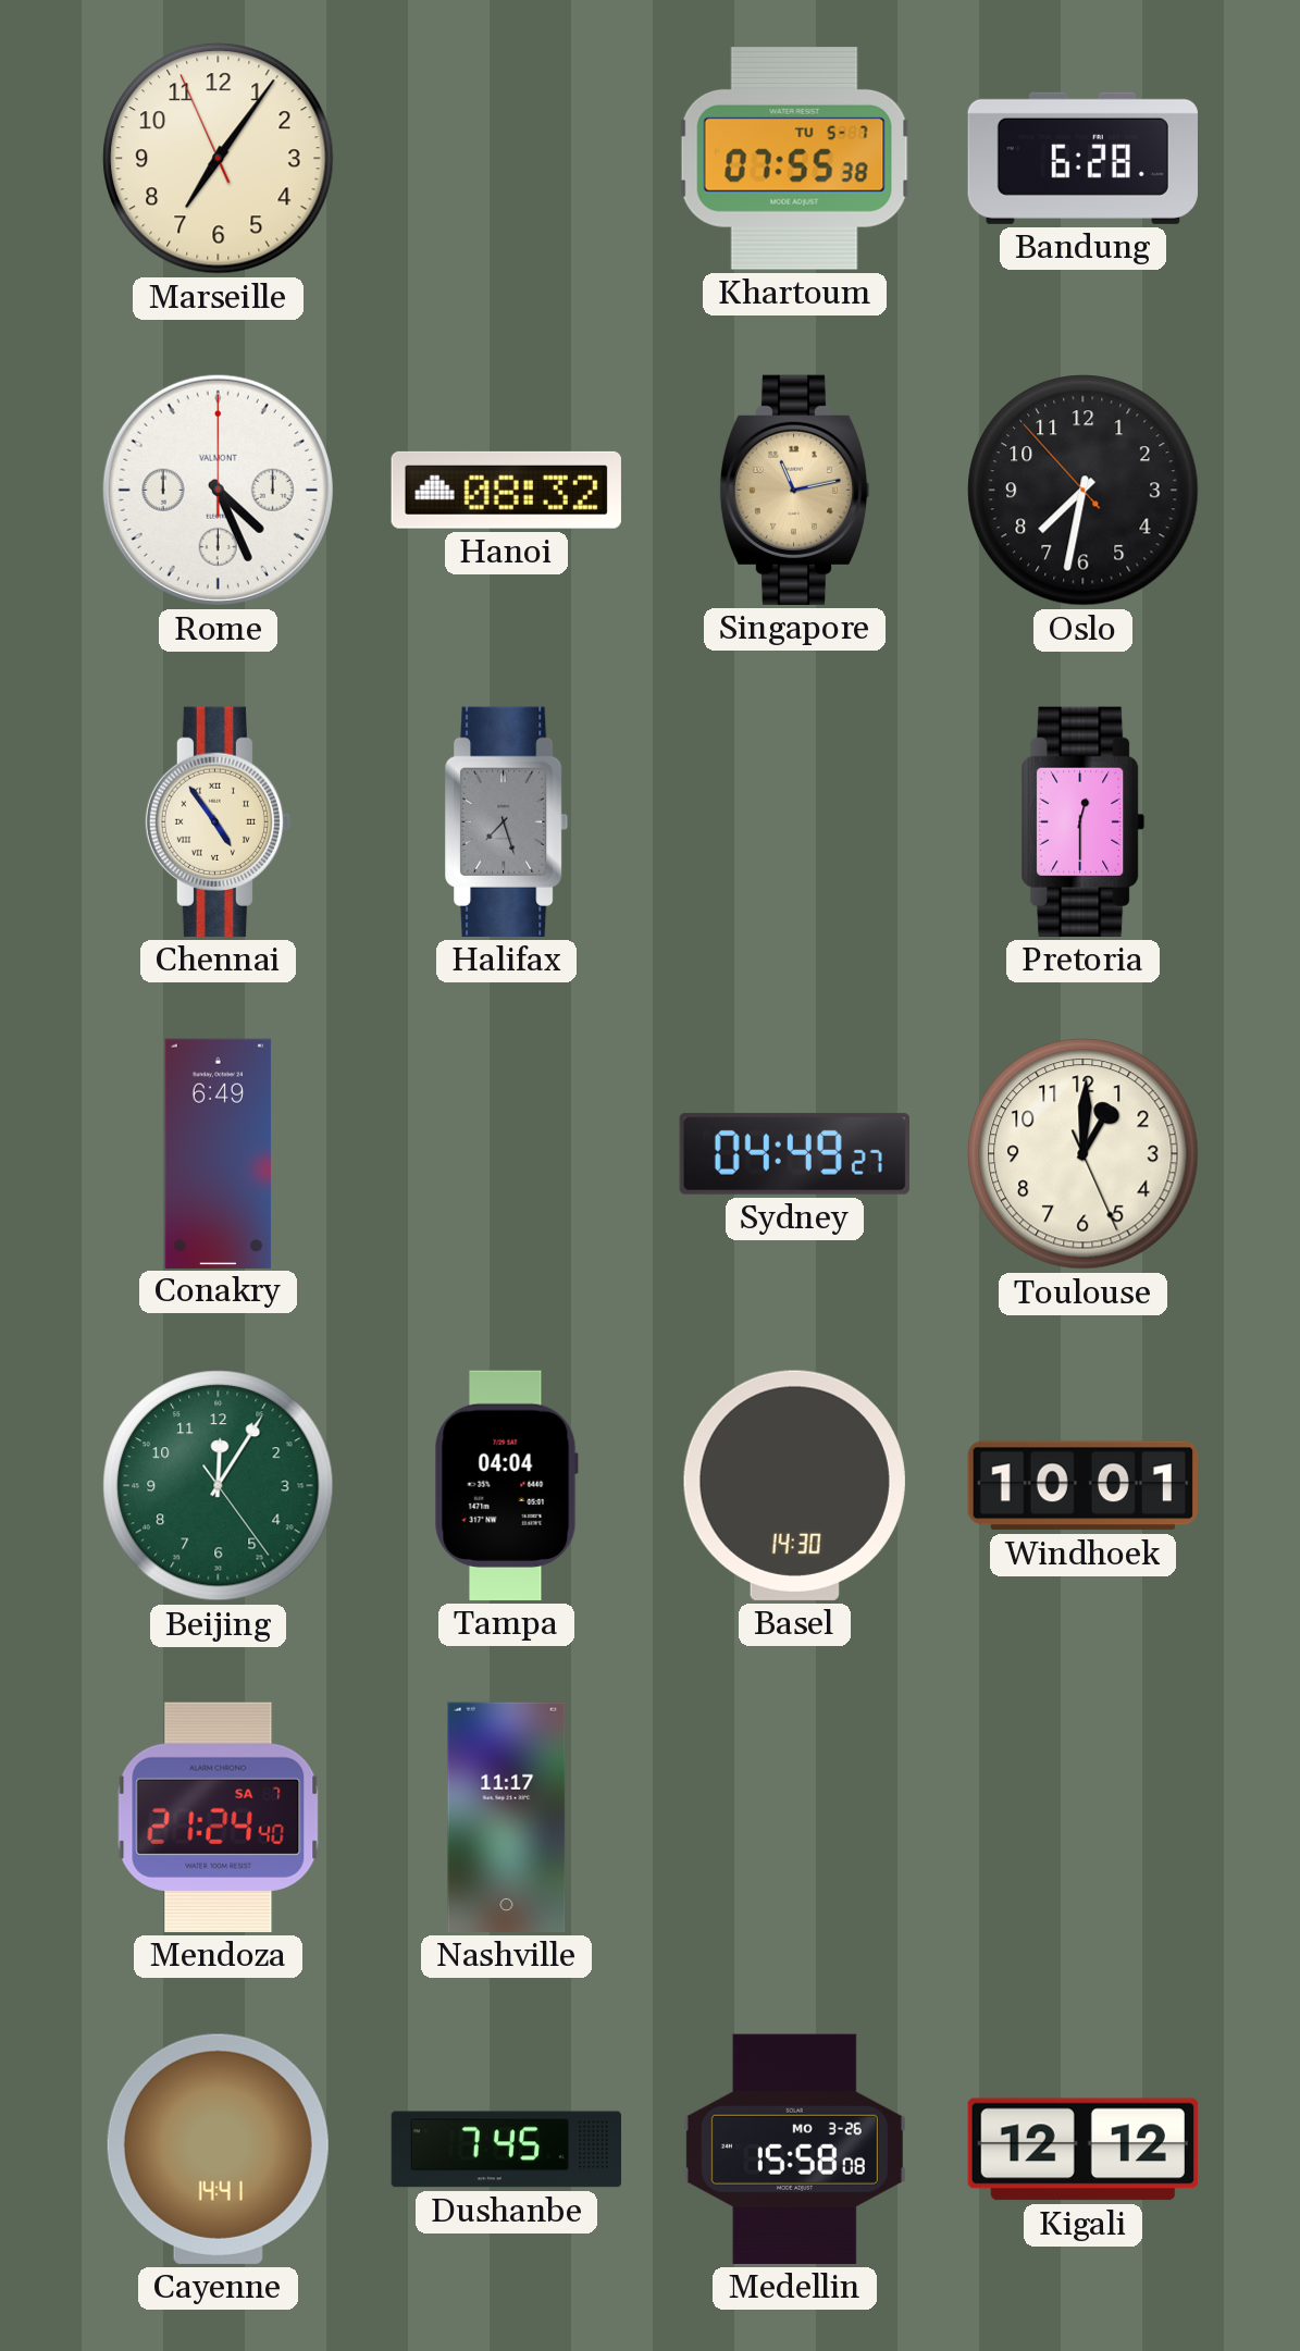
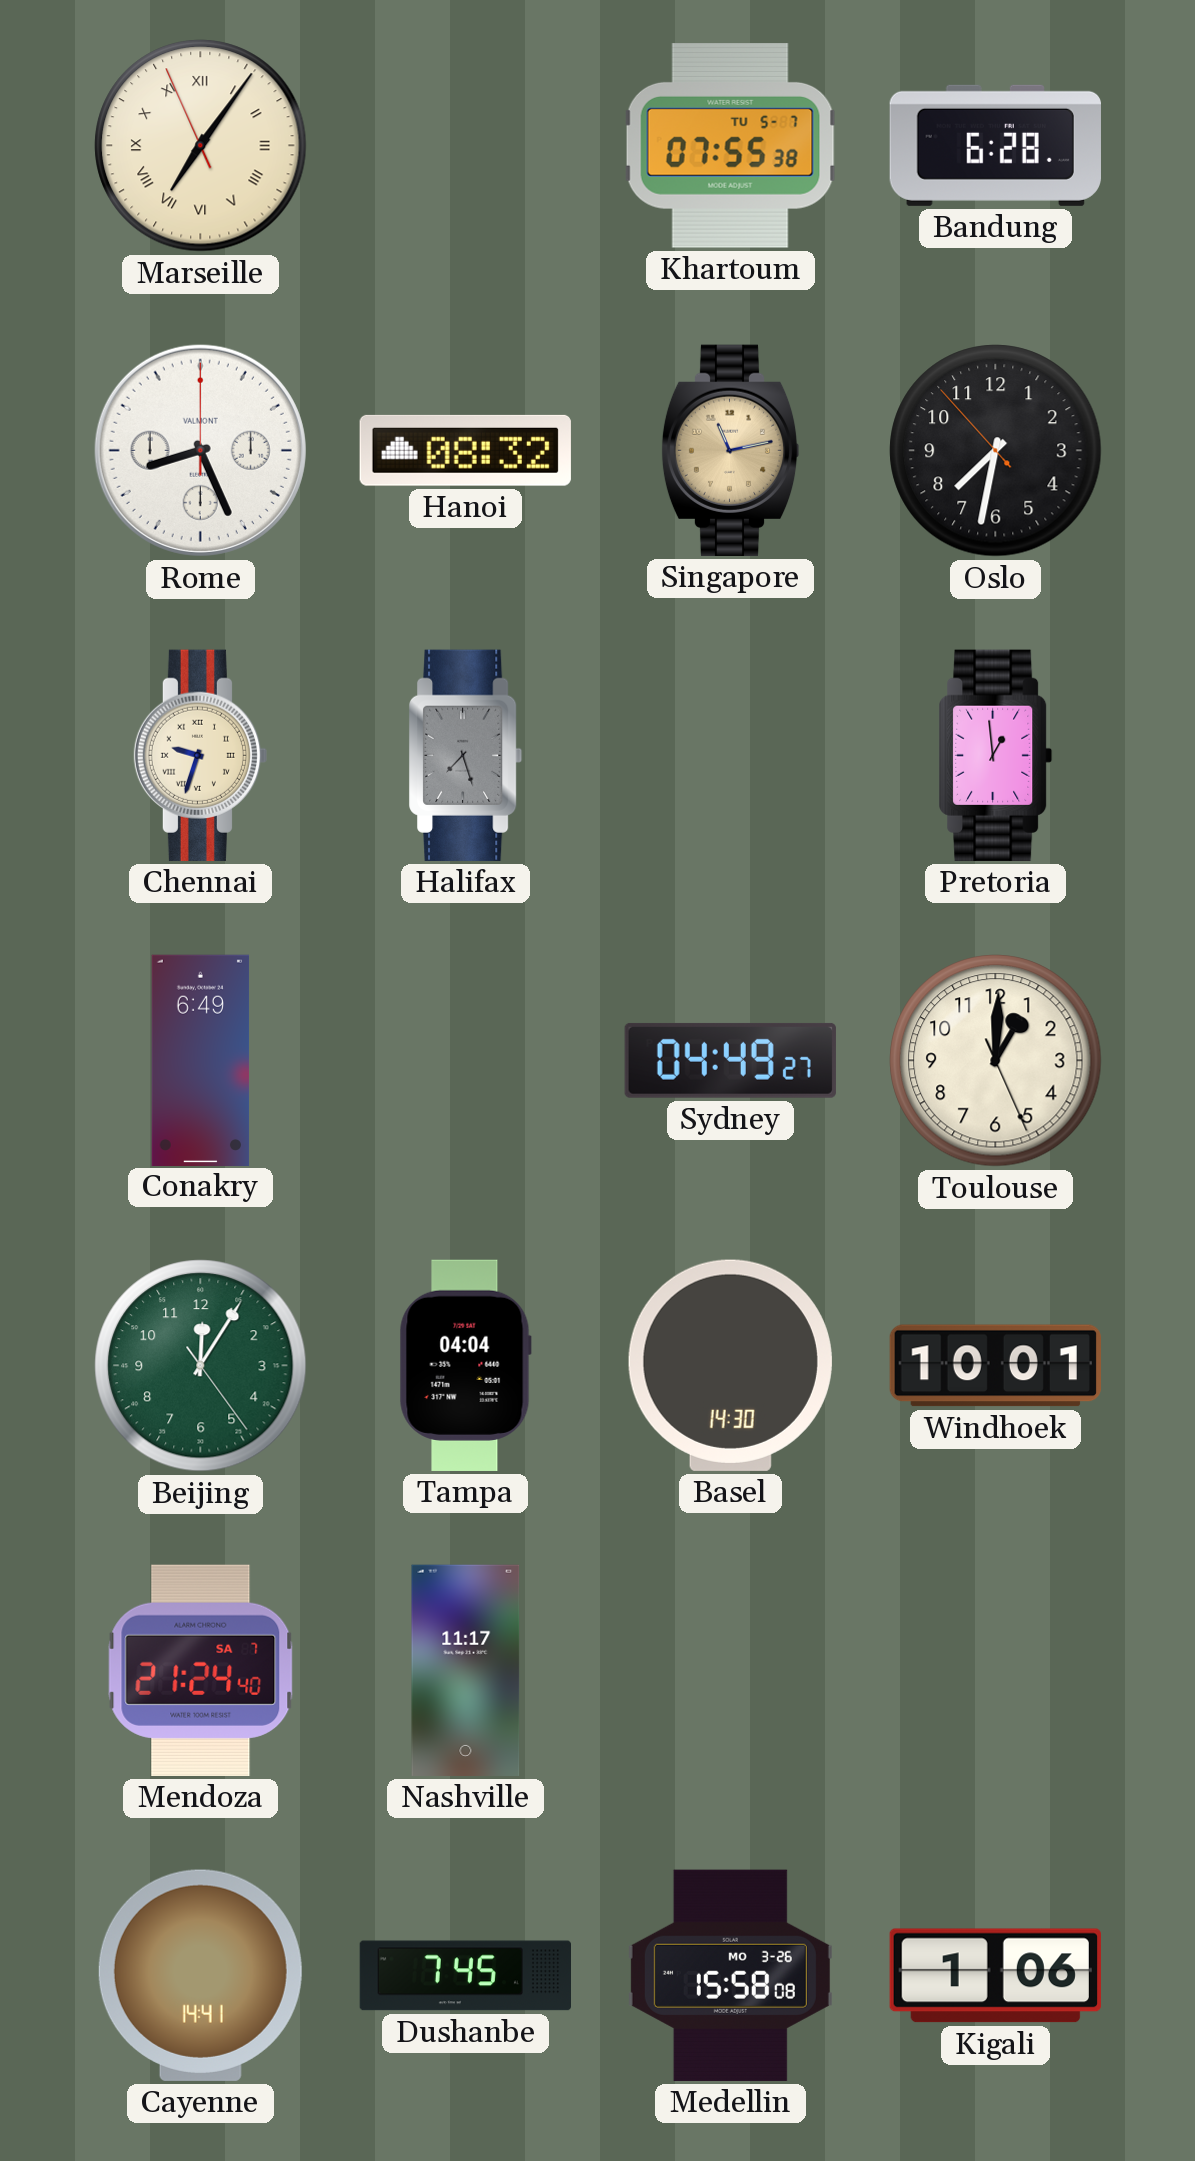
Marseille numerals: Arabic -> Roman (201, 146)
Rome: 4:26 -> 8:26 (200, 450)
Chennai: 4:54 -> 9:33 (200, 755)
Pretoria: 12:30 -> 12:59 (996, 755)
Kigali: 12:12 -> 1:06 (995, 1976)
